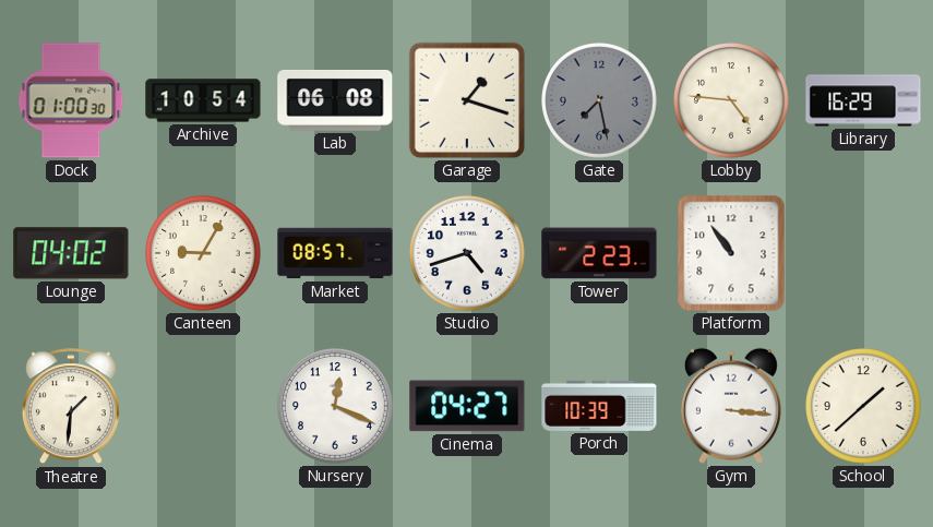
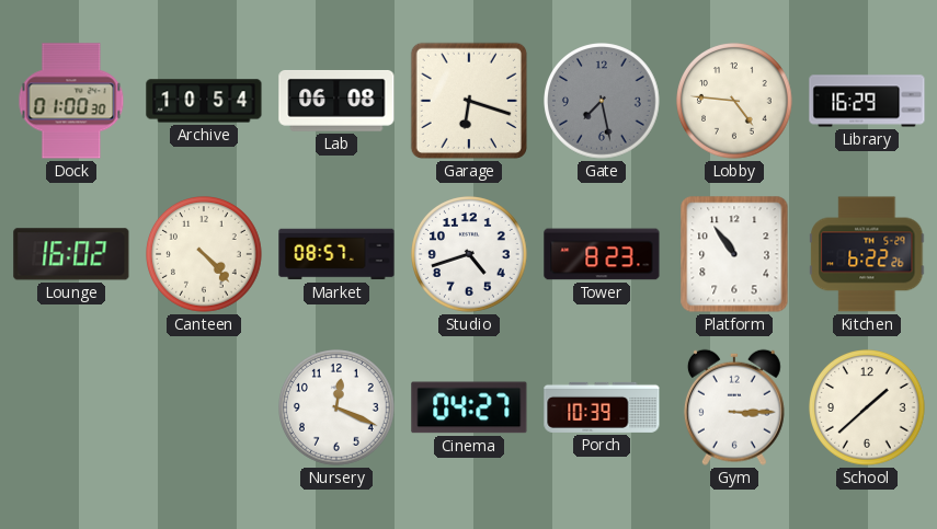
Garage: 1:18 -> 6:18 (469, 101)
Lounge: 04:02 -> 16:02 (71, 254)
Canteen: 9:05 -> 4:23 (205, 255)
Tower: 2:23 -> 8:23 (602, 254)
Kitchen: none -> 6:22 (867, 254)
Theatre: 1:31 -> none (71, 407)
Gym: 3:16 -> 3:15 (734, 407)
